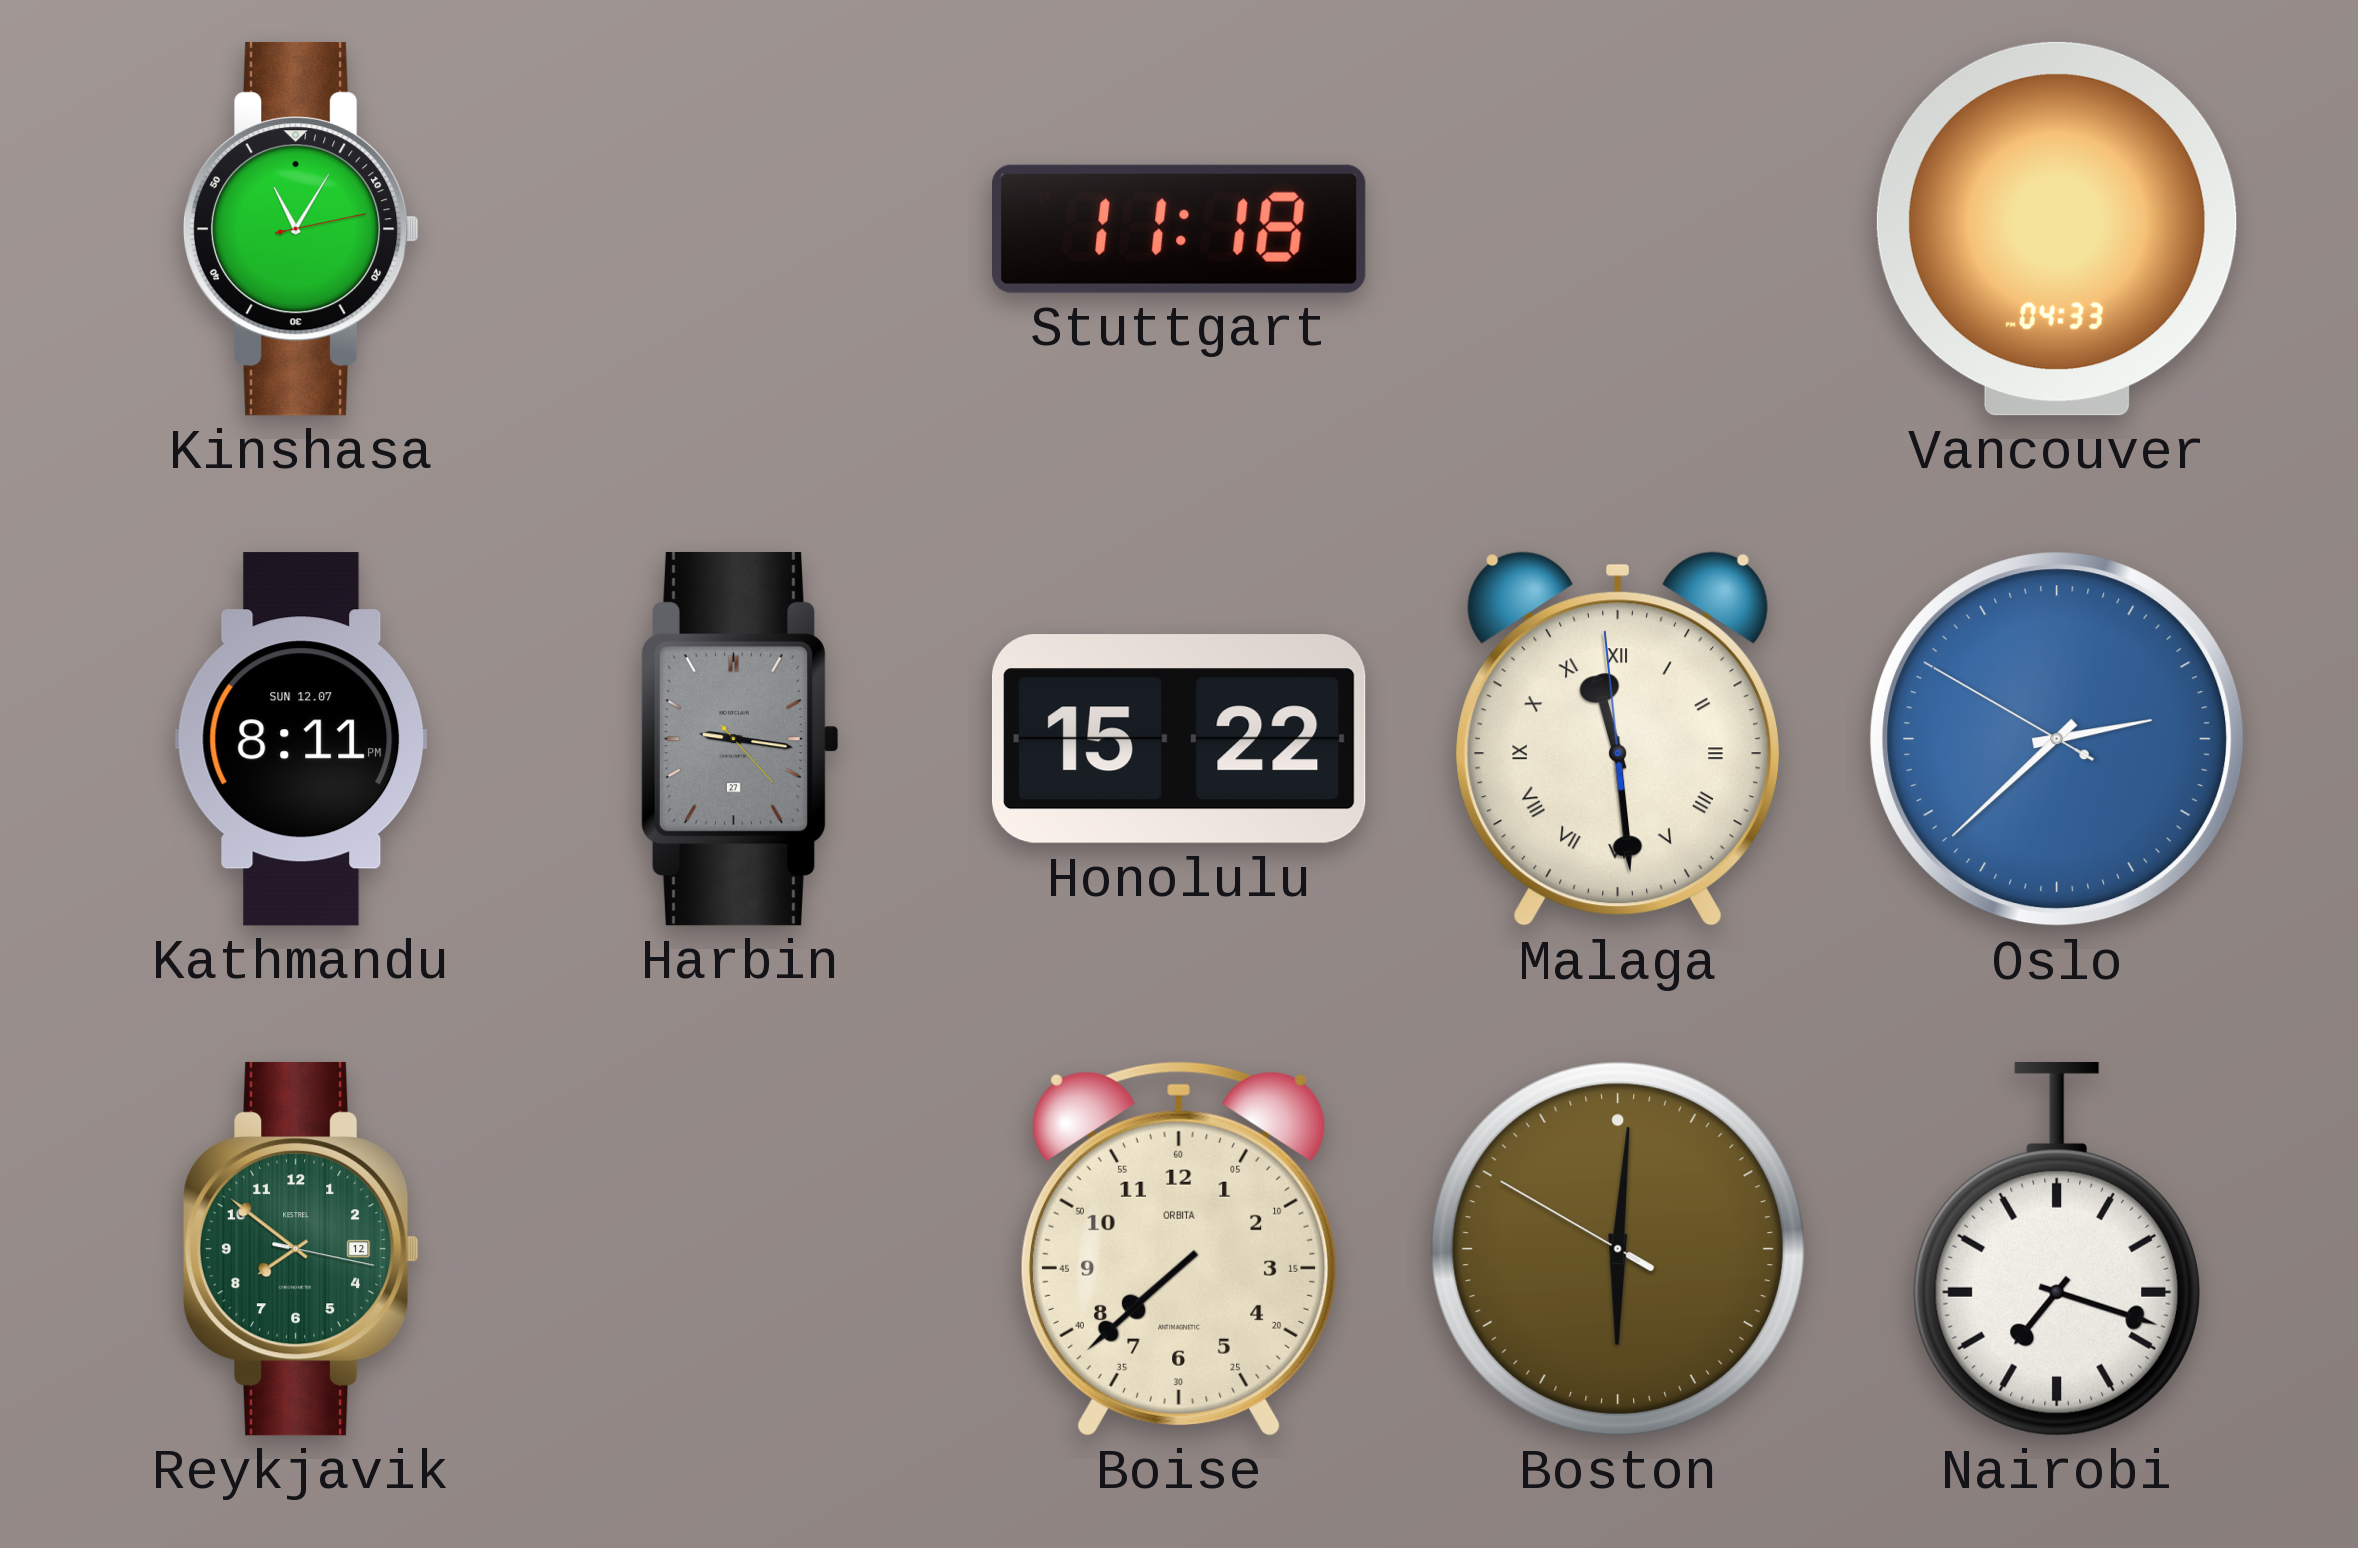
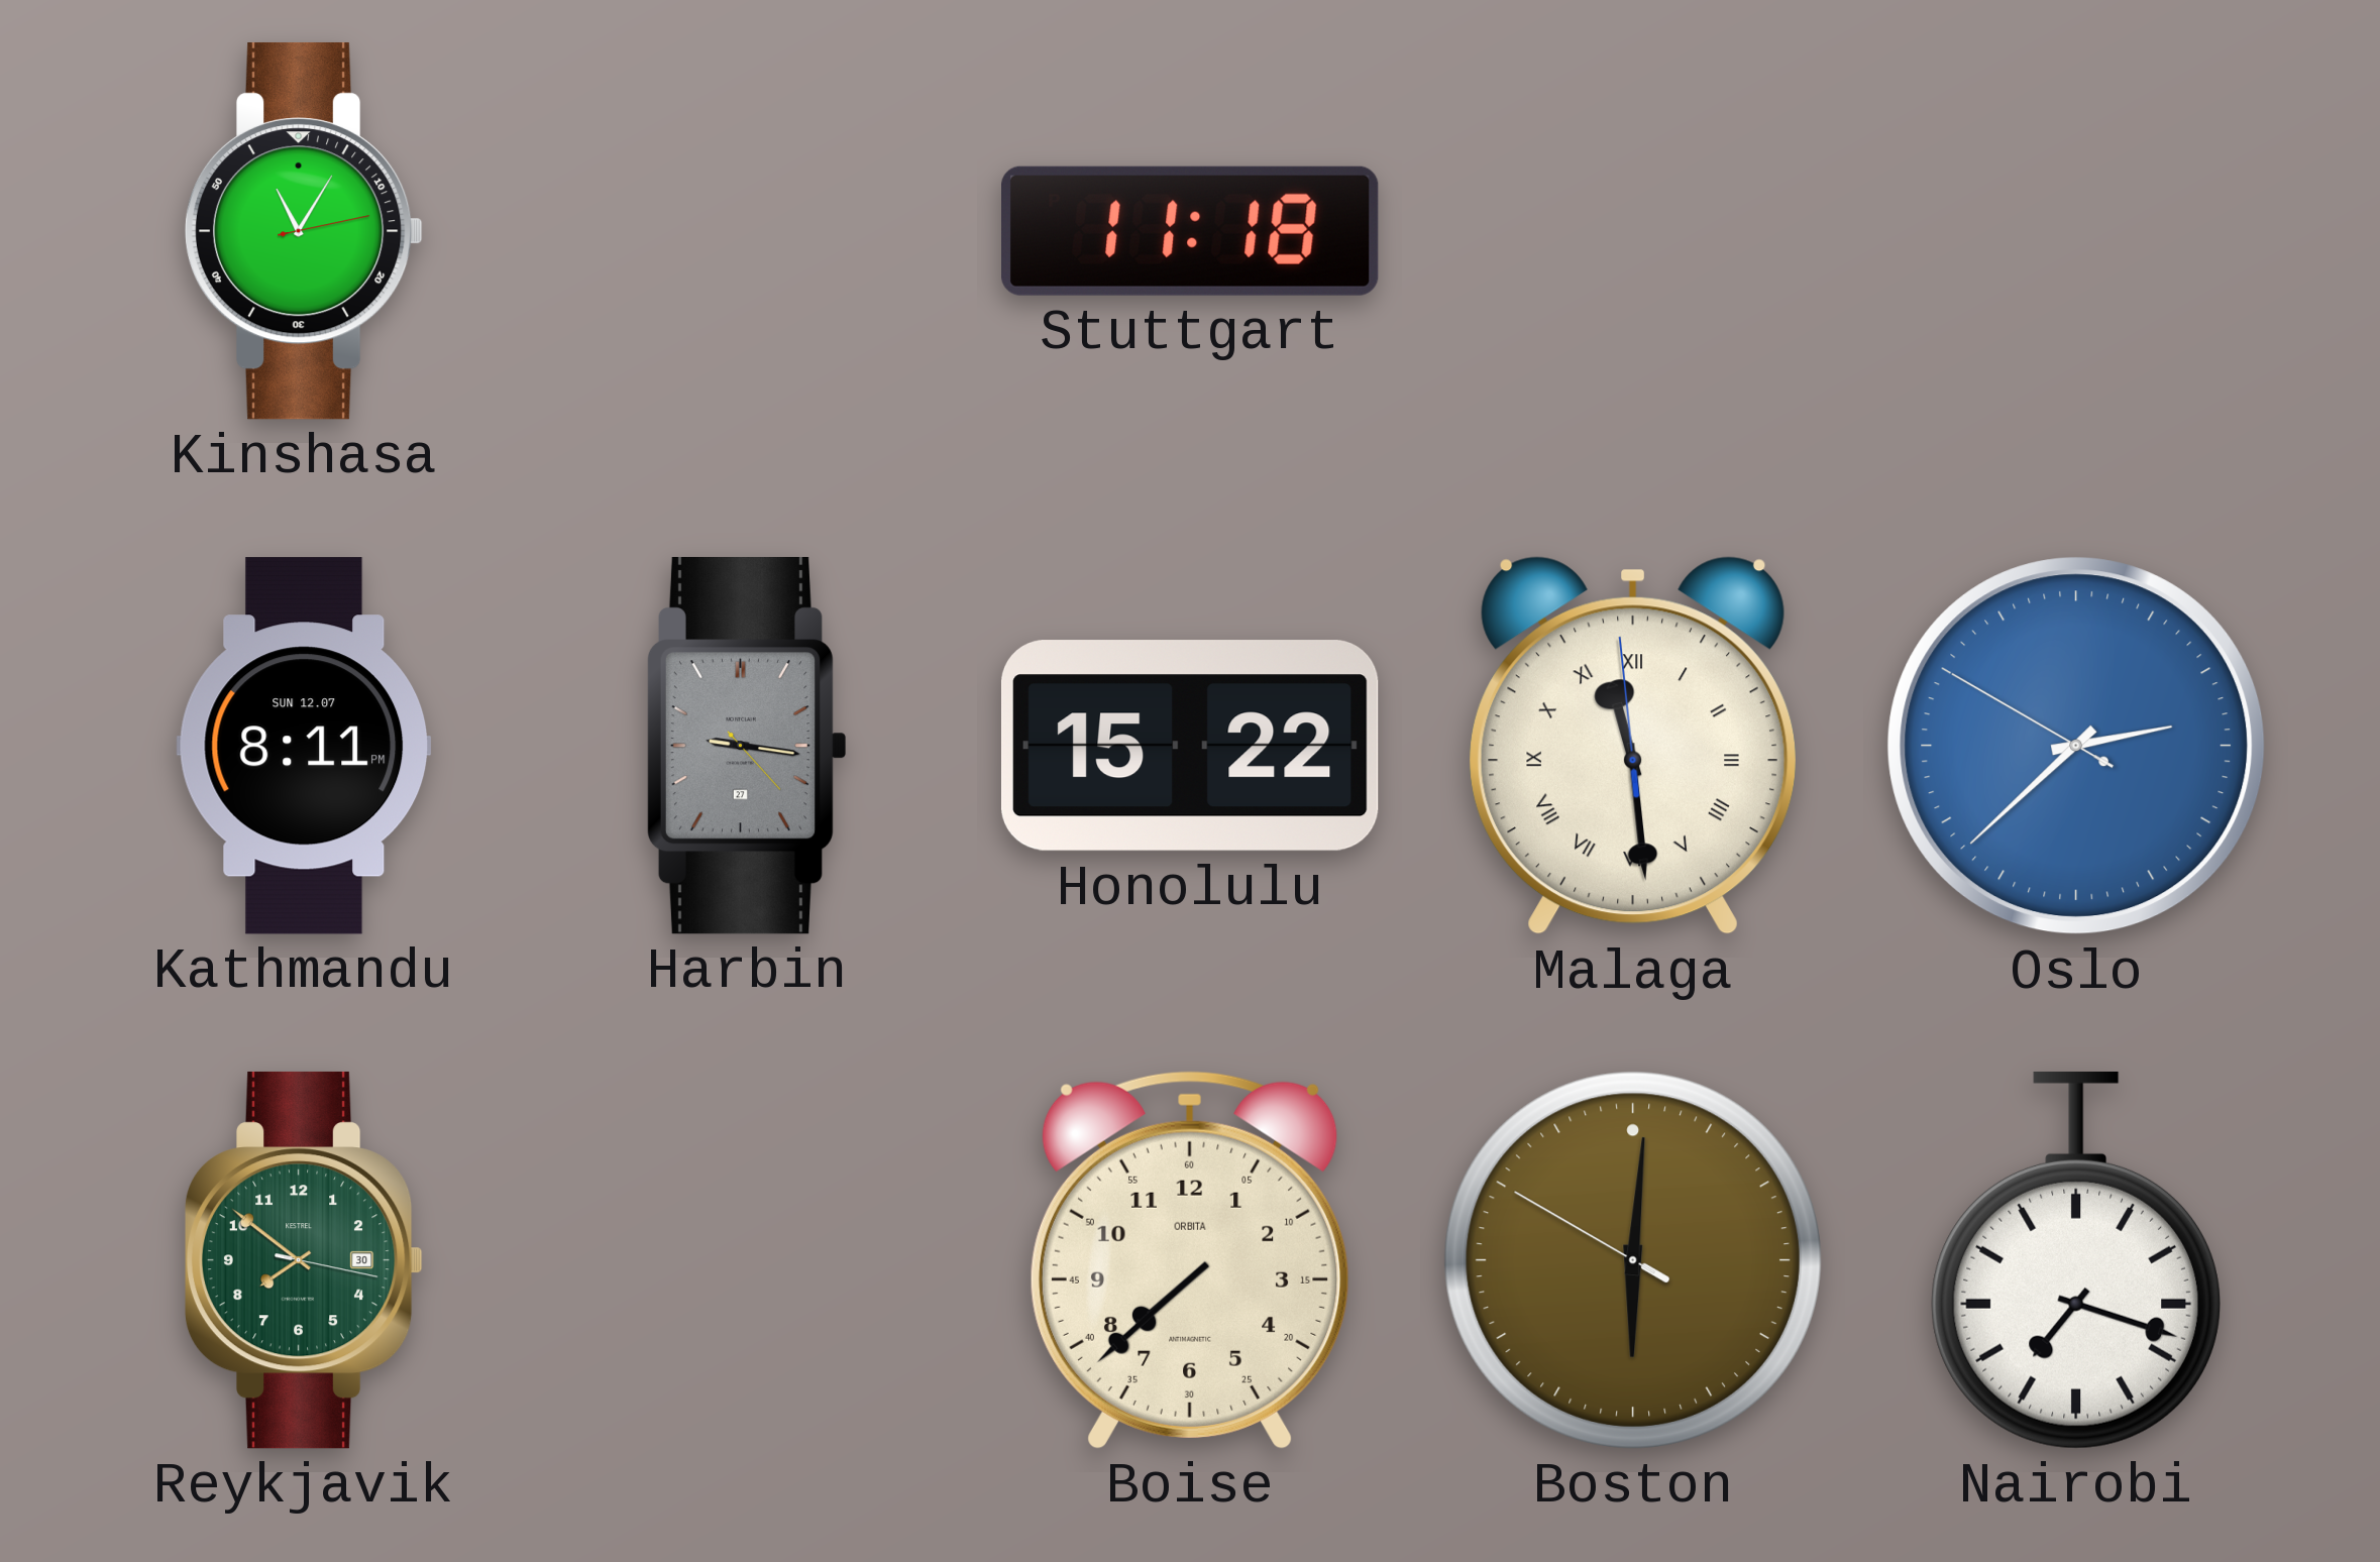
Vancouver: 04:33 -> none (2057, 229)
Reykjavik date: 12 -> 30 (304, 1260)
